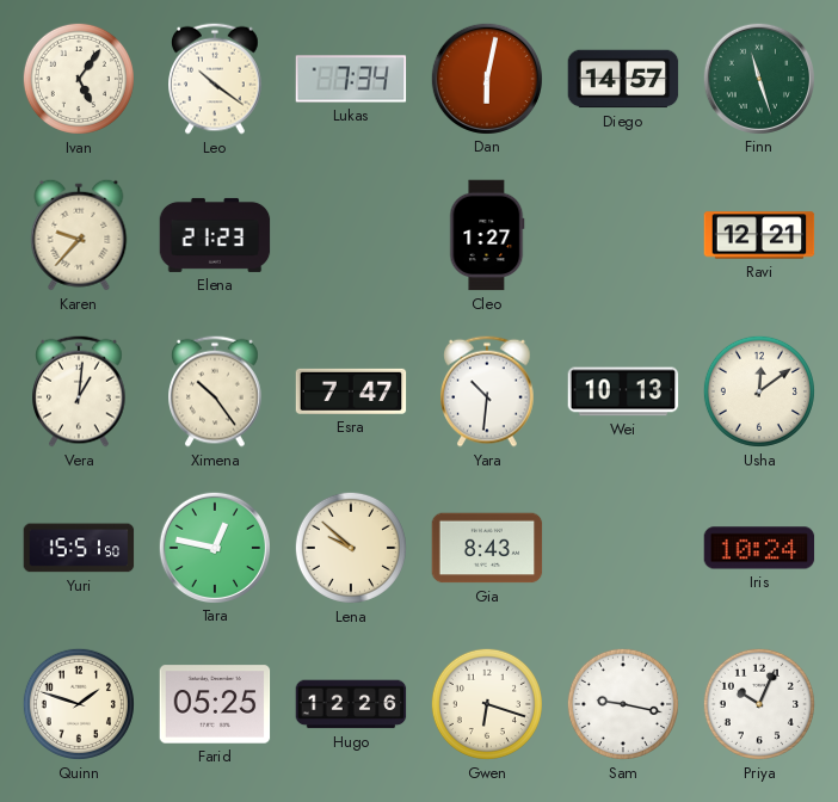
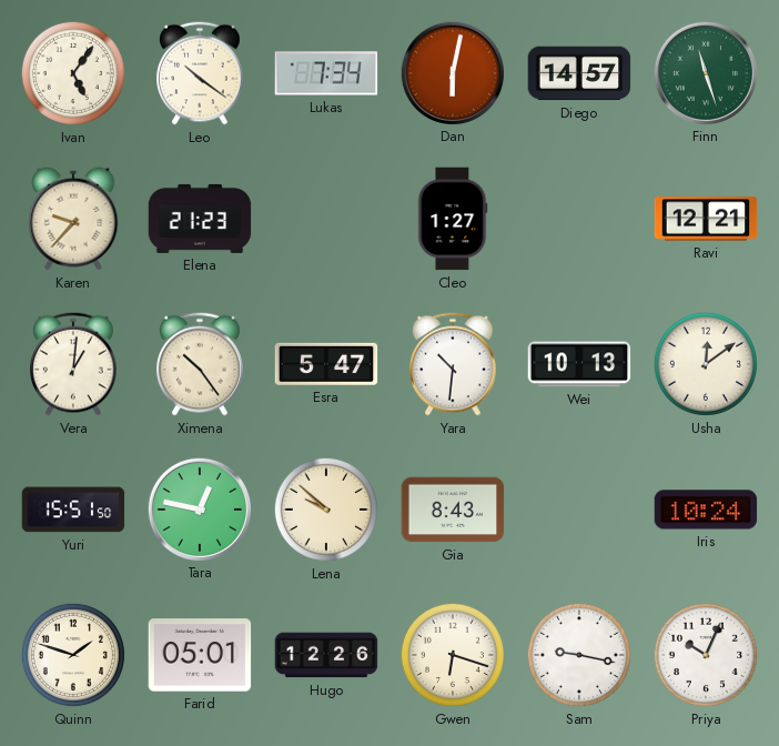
Esra: 7:47 -> 5:47 (326, 364)
Farid: 05:25 -> 05:01 (200, 655)
